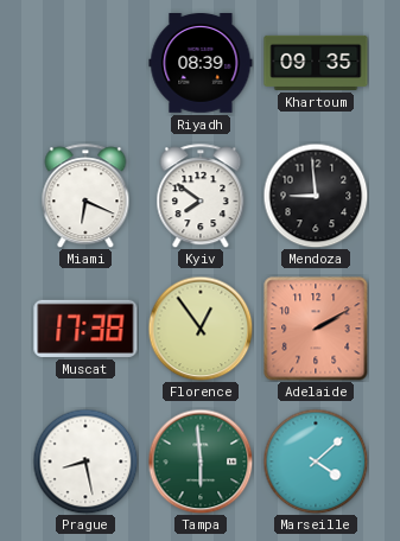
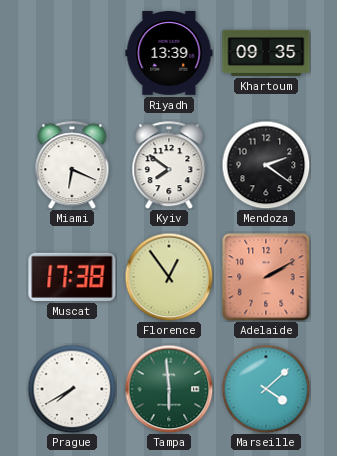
Riyadh: 08:39 -> 13:39 (169, 54)
Mendoza: 8:59 -> 2:21 (266, 165)
Prague: 8:28 -> 7:40 (72, 389)
